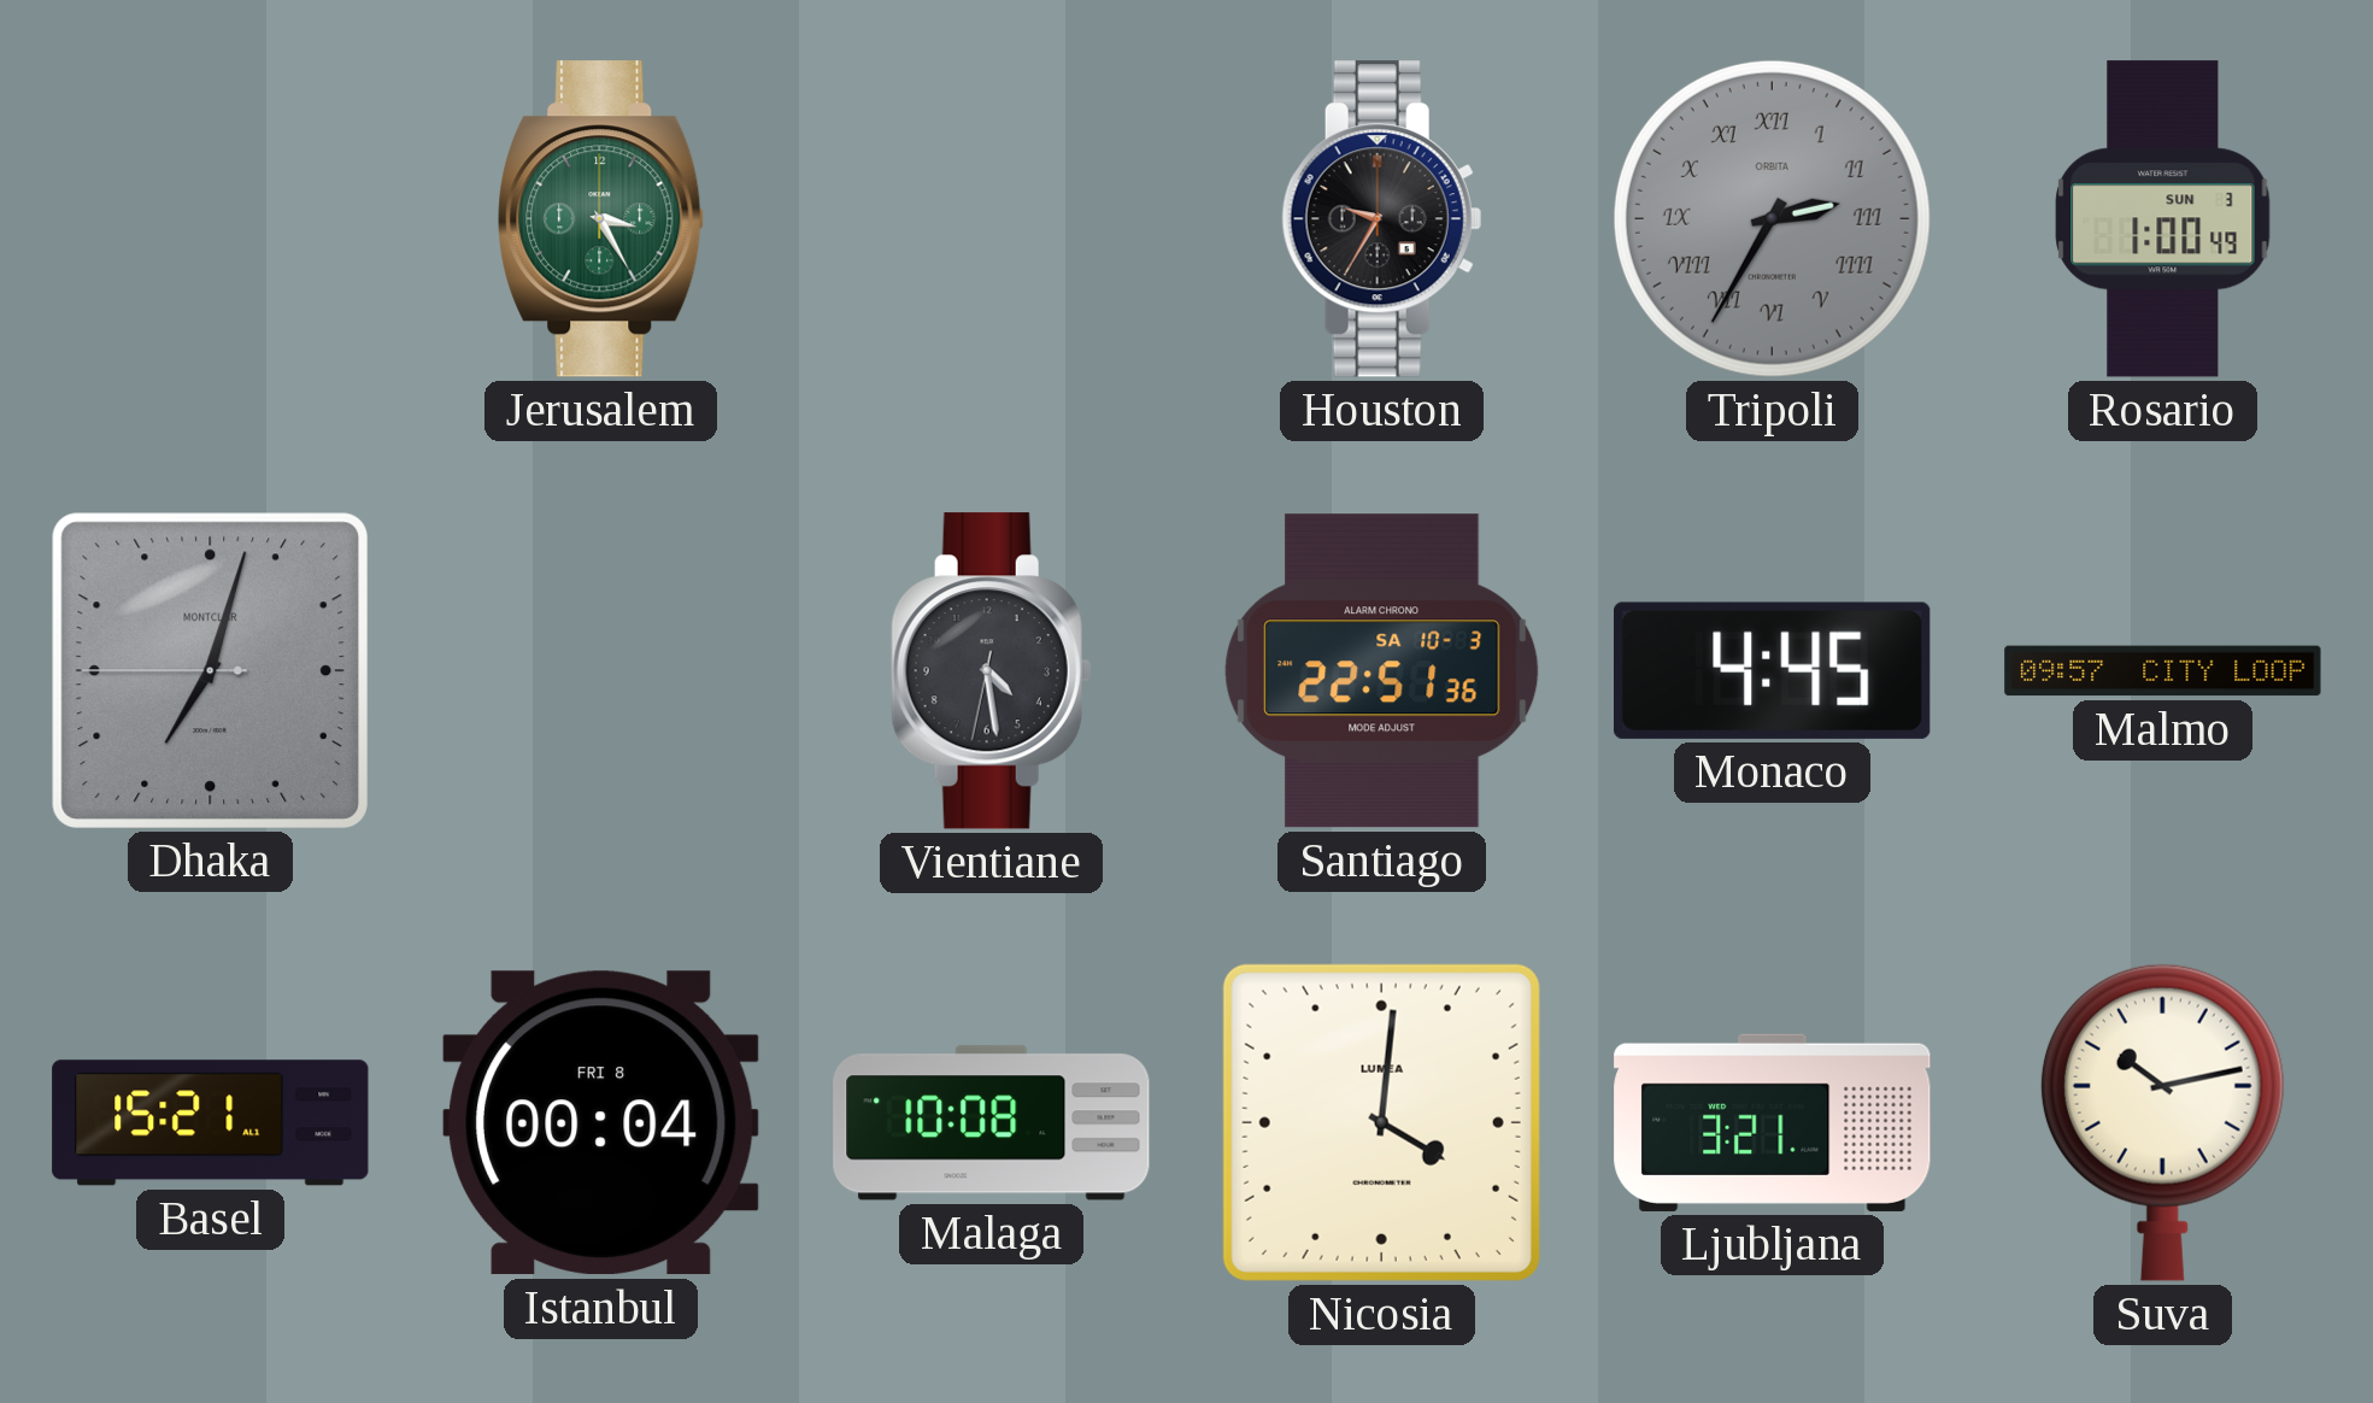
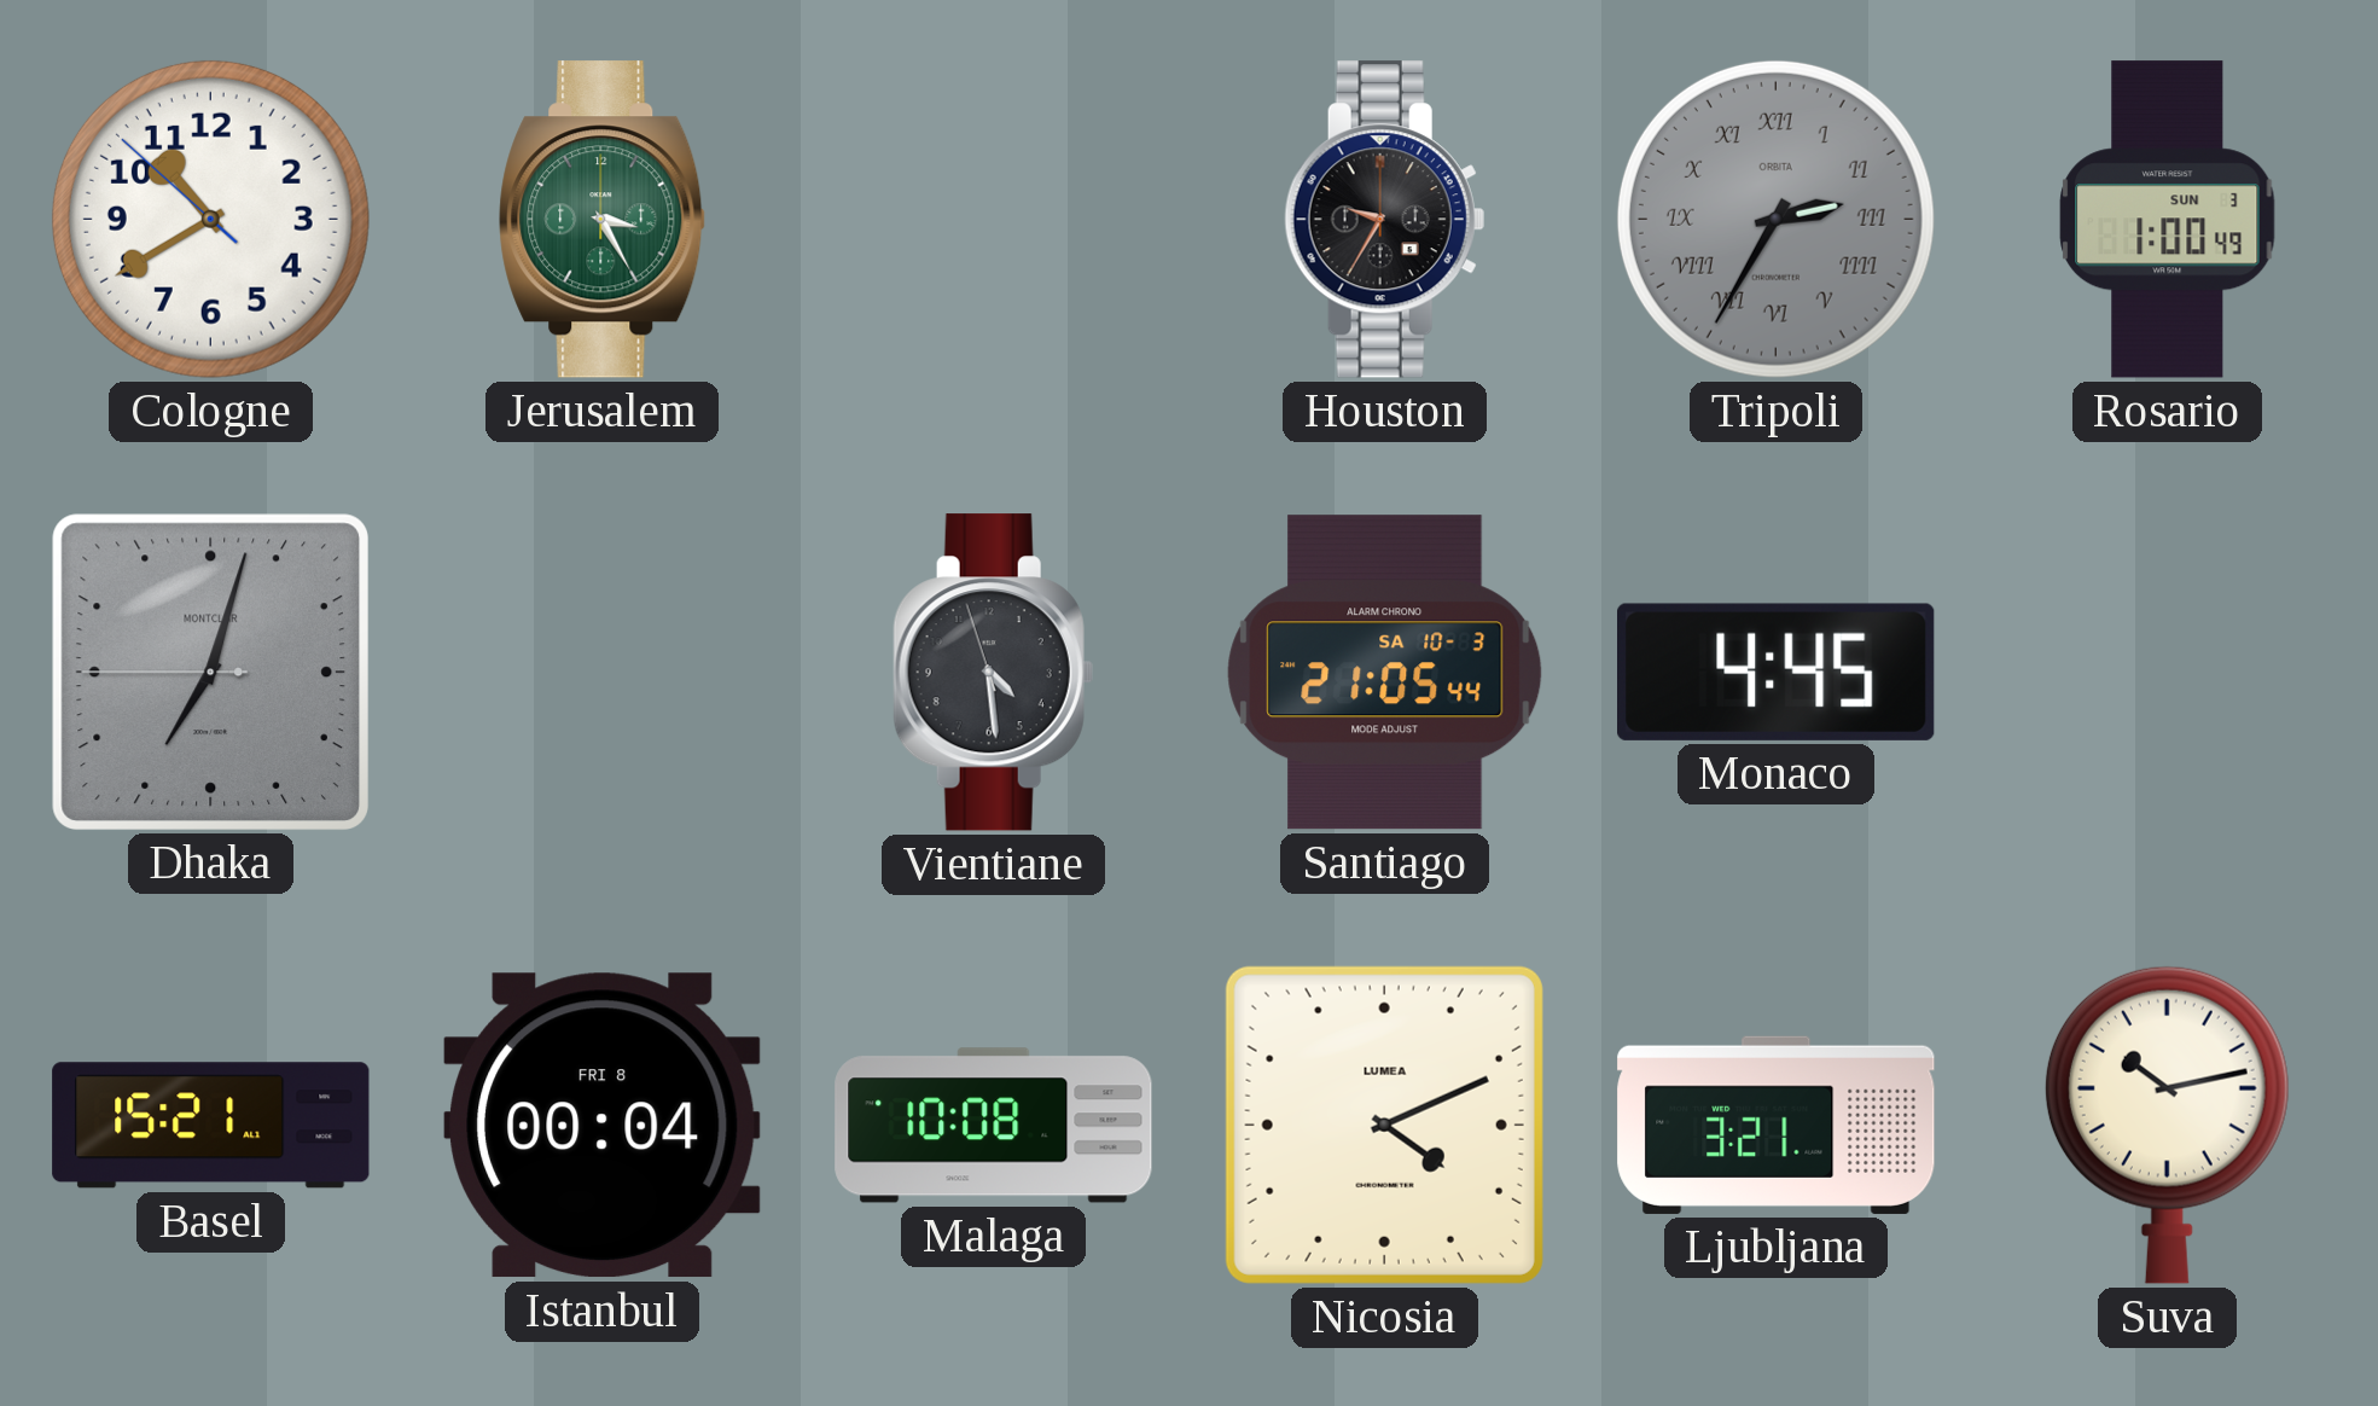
Cologne: none -> 10:39 (210, 219)
Vientiane: 4:28:32 -> 4:28:57 (993, 673)
Santiago: 22:51 -> 21:05 (1385, 673)
Malmo: 09:57 -> none (2163, 671)
Nicosia: 4:01 -> 4:11 (1384, 1125)
